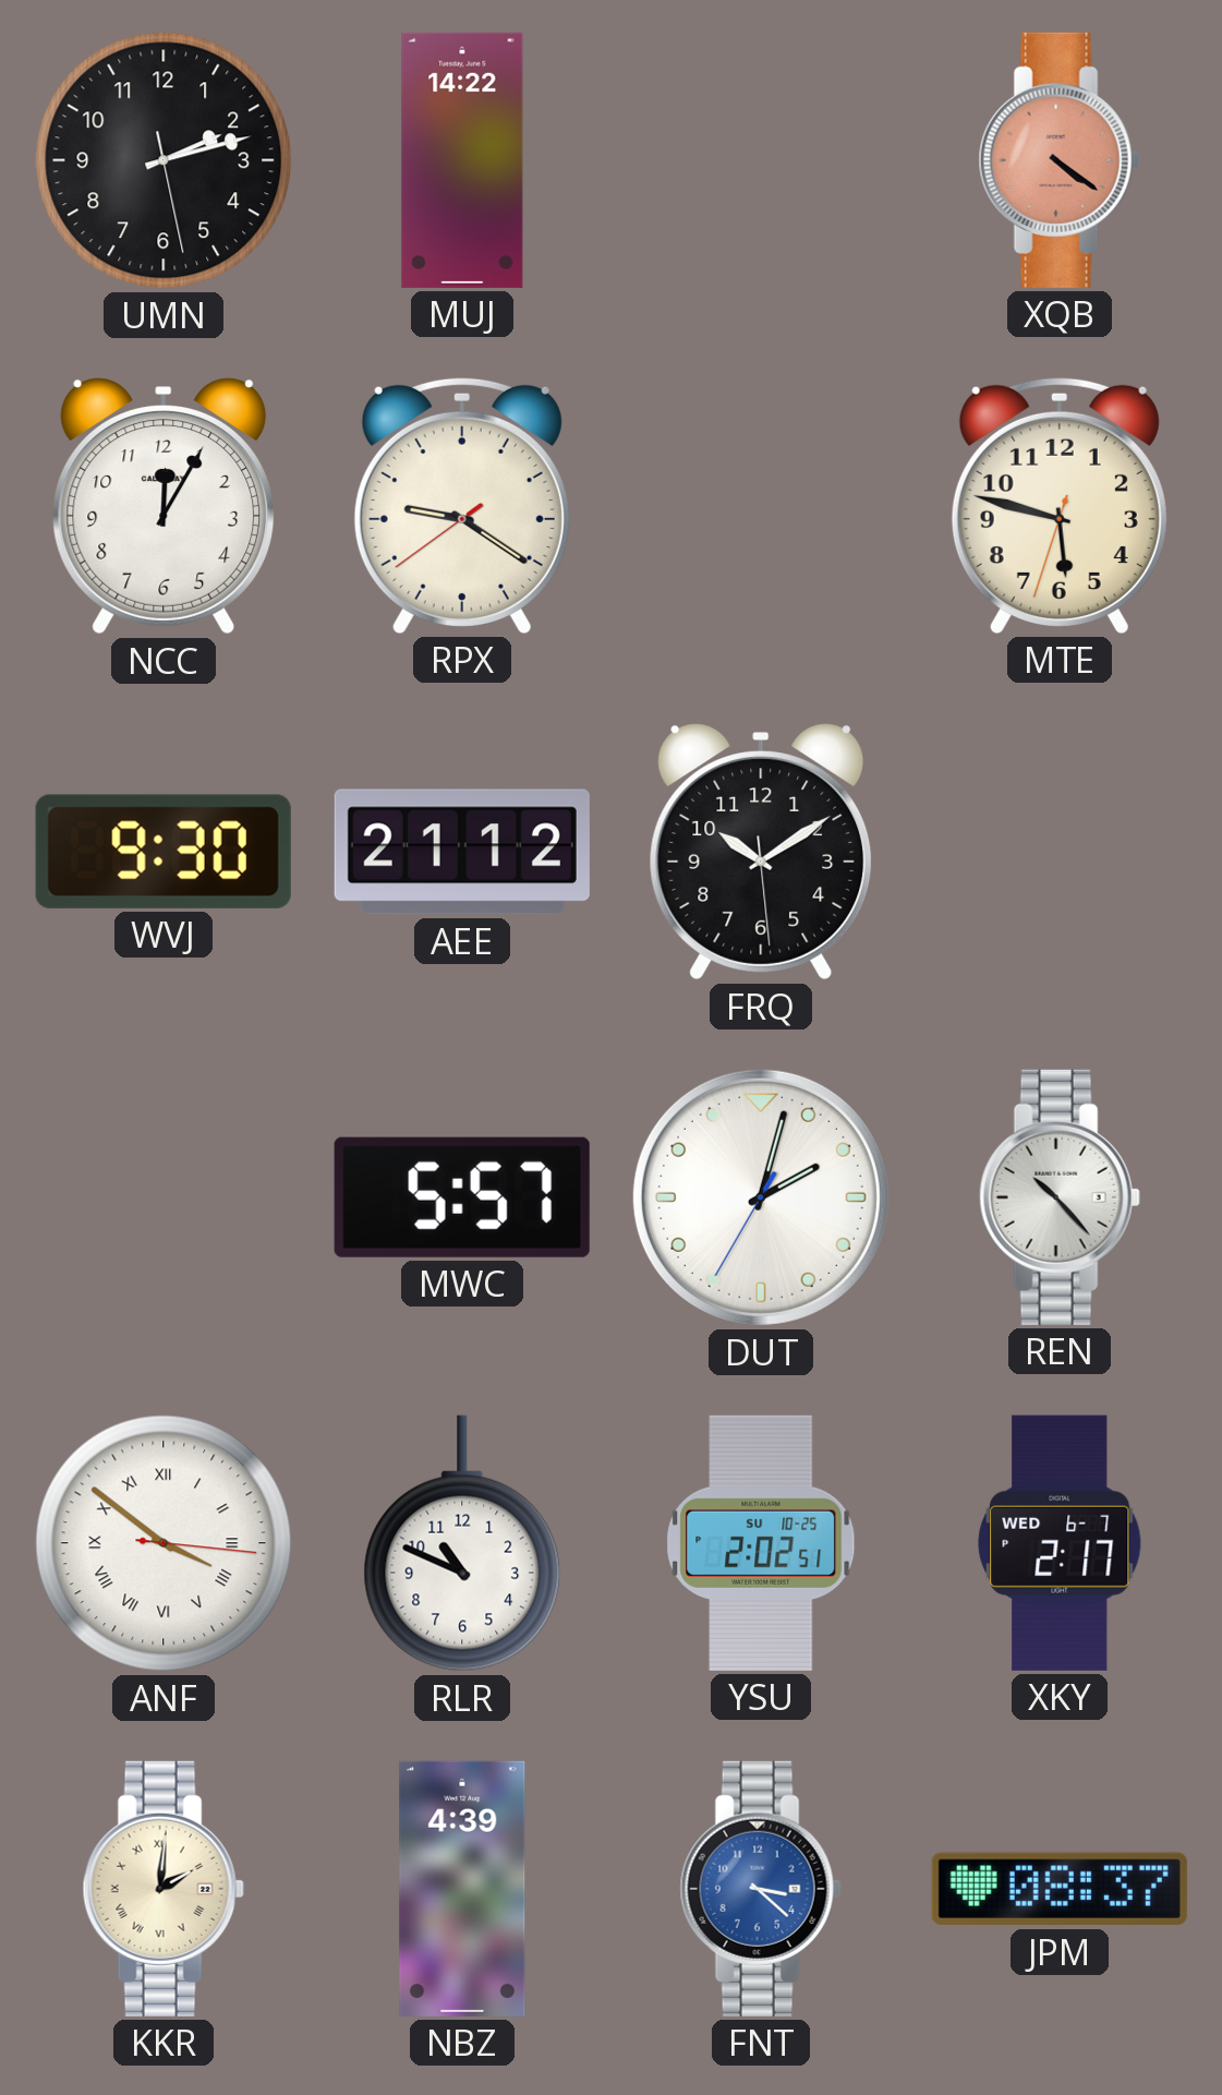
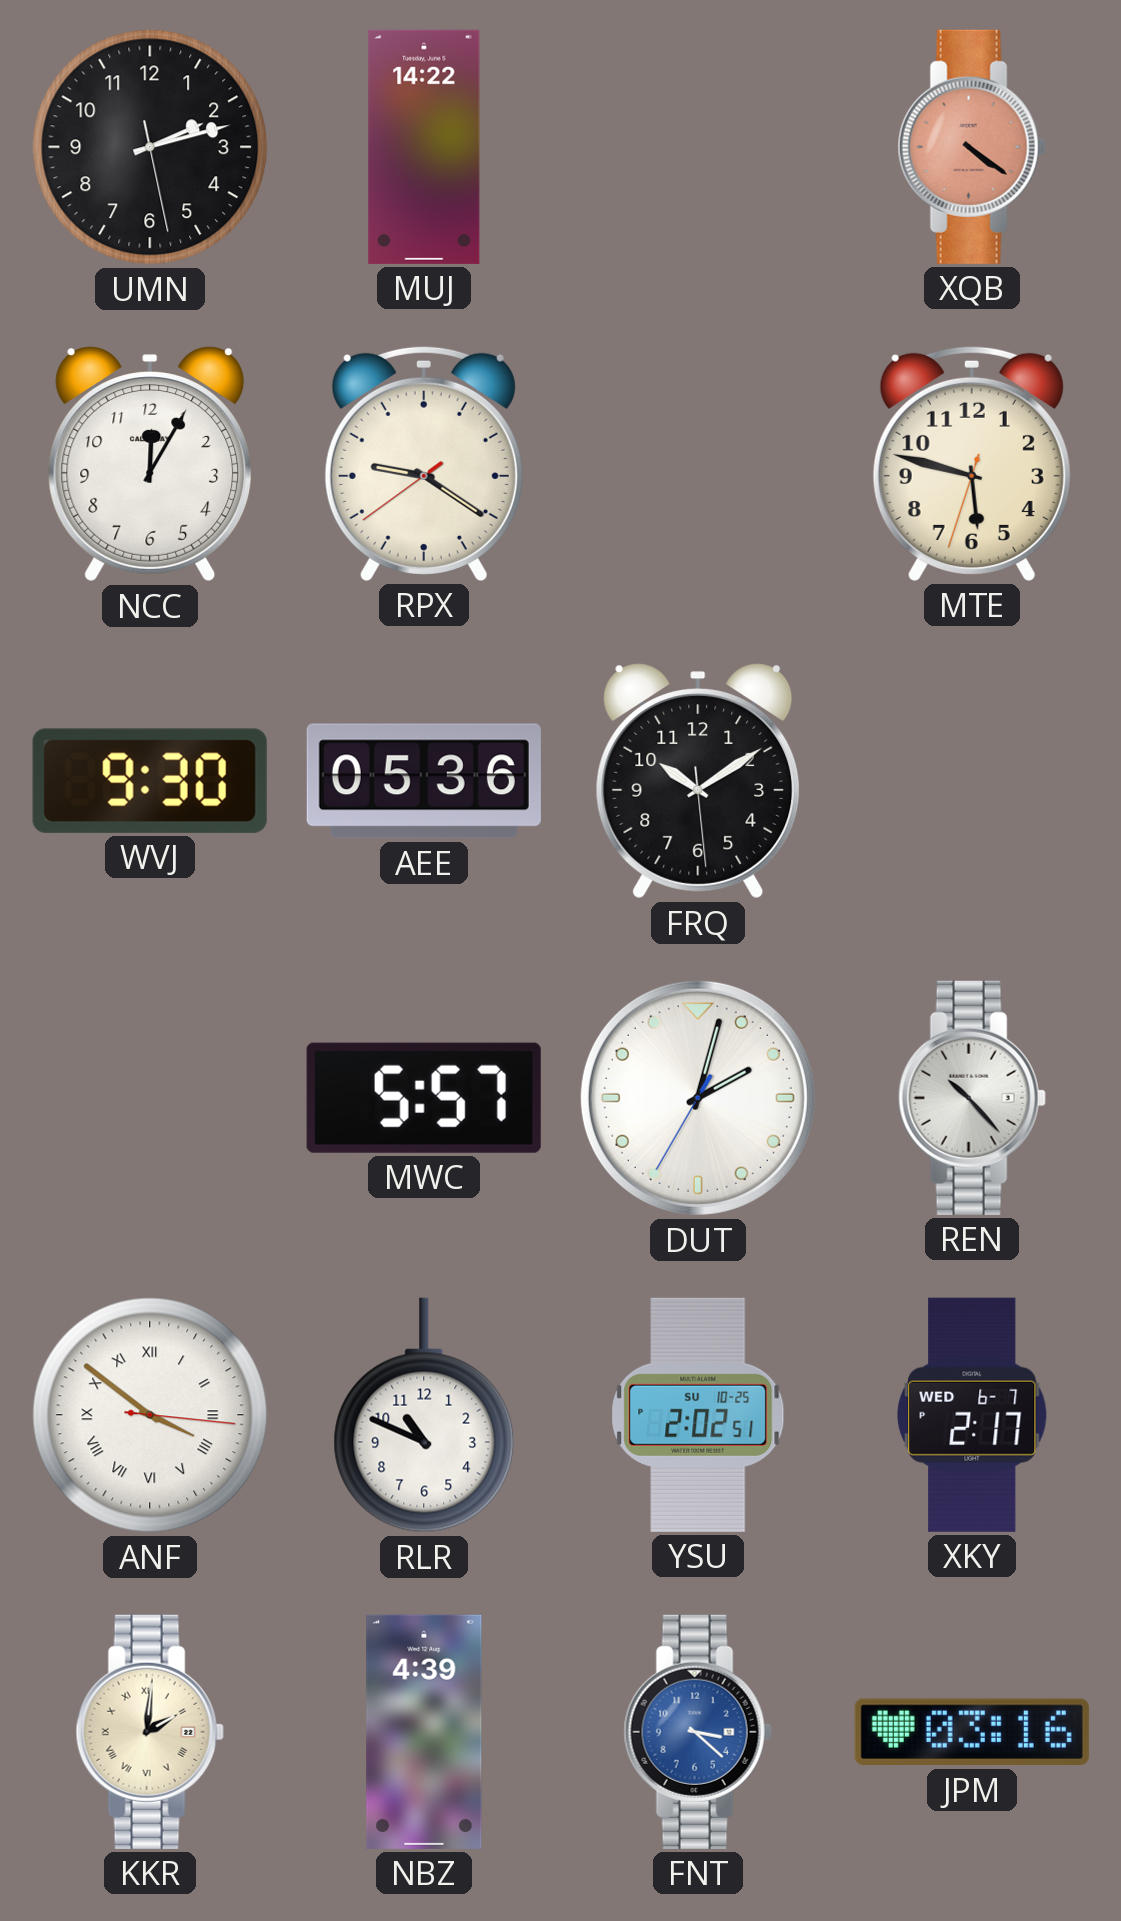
AEE: 21:12 -> 05:36 (424, 781)
JPM: 08:37 -> 03:16 (972, 1732)
